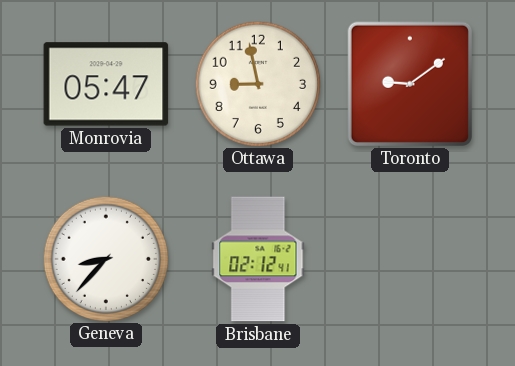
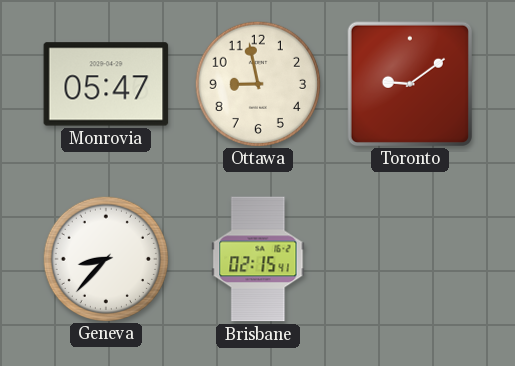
Brisbane: 02:12 -> 02:15 (258, 259)
